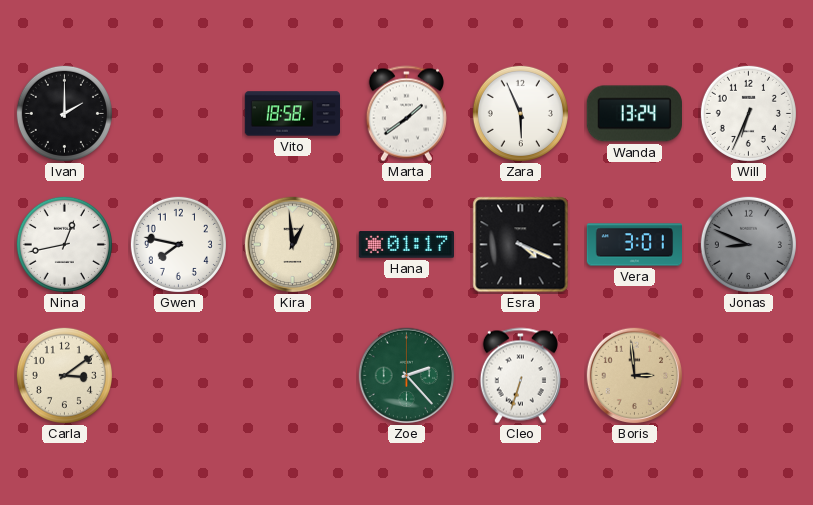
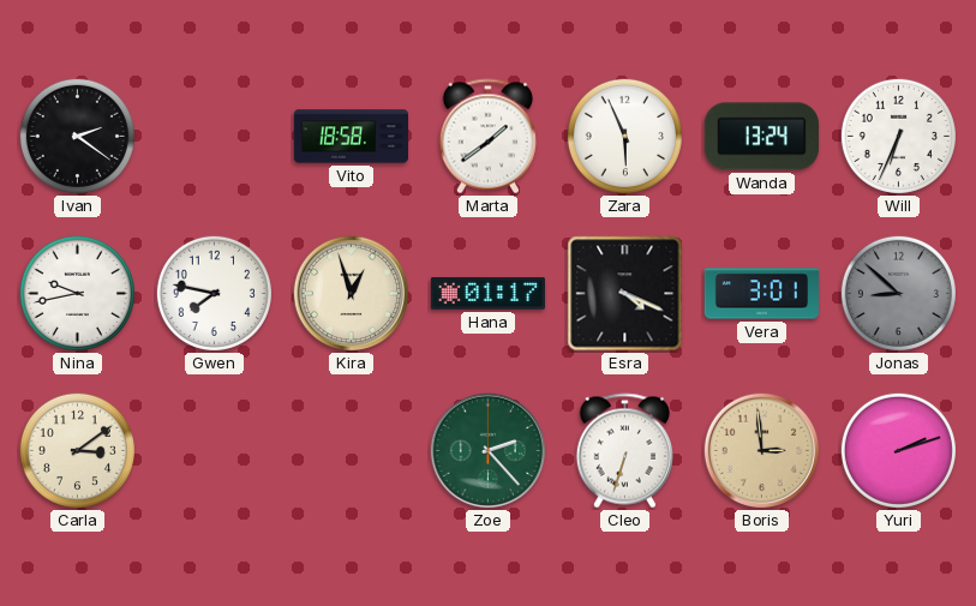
Ivan: 2:00 -> 2:21 (77, 136)
Nina: 12:43 -> 9:43 (77, 293)
Kira: 12:59 -> 12:57 (352, 294)
Jonas: 8:49 -> 8:52 (898, 293)
Yuri: none -> 2:12 (898, 450)
